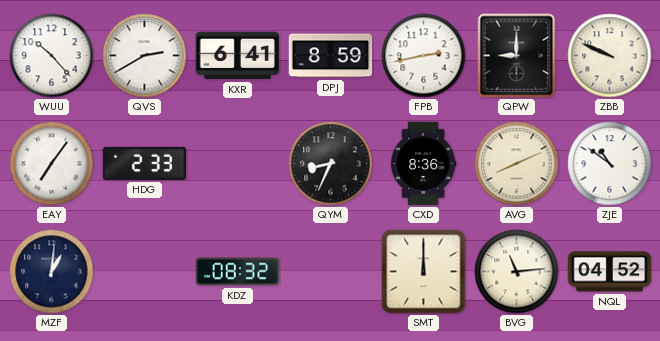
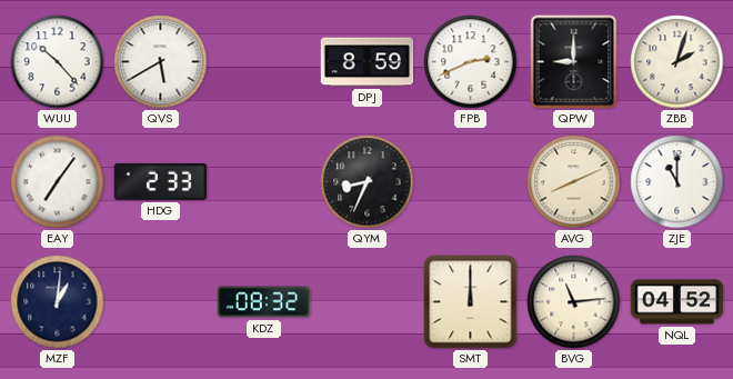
QVS: 2:40 -> 5:40 (161, 62)
KXR: 6:41 -> none (238, 56)
FPB: 2:43 -> 2:41 (471, 62)
ZBB: 9:49 -> 2:03 (677, 62)
CXD: 8:36 -> none (423, 164)
ZJE: 10:51 -> 11:00 (677, 182)
